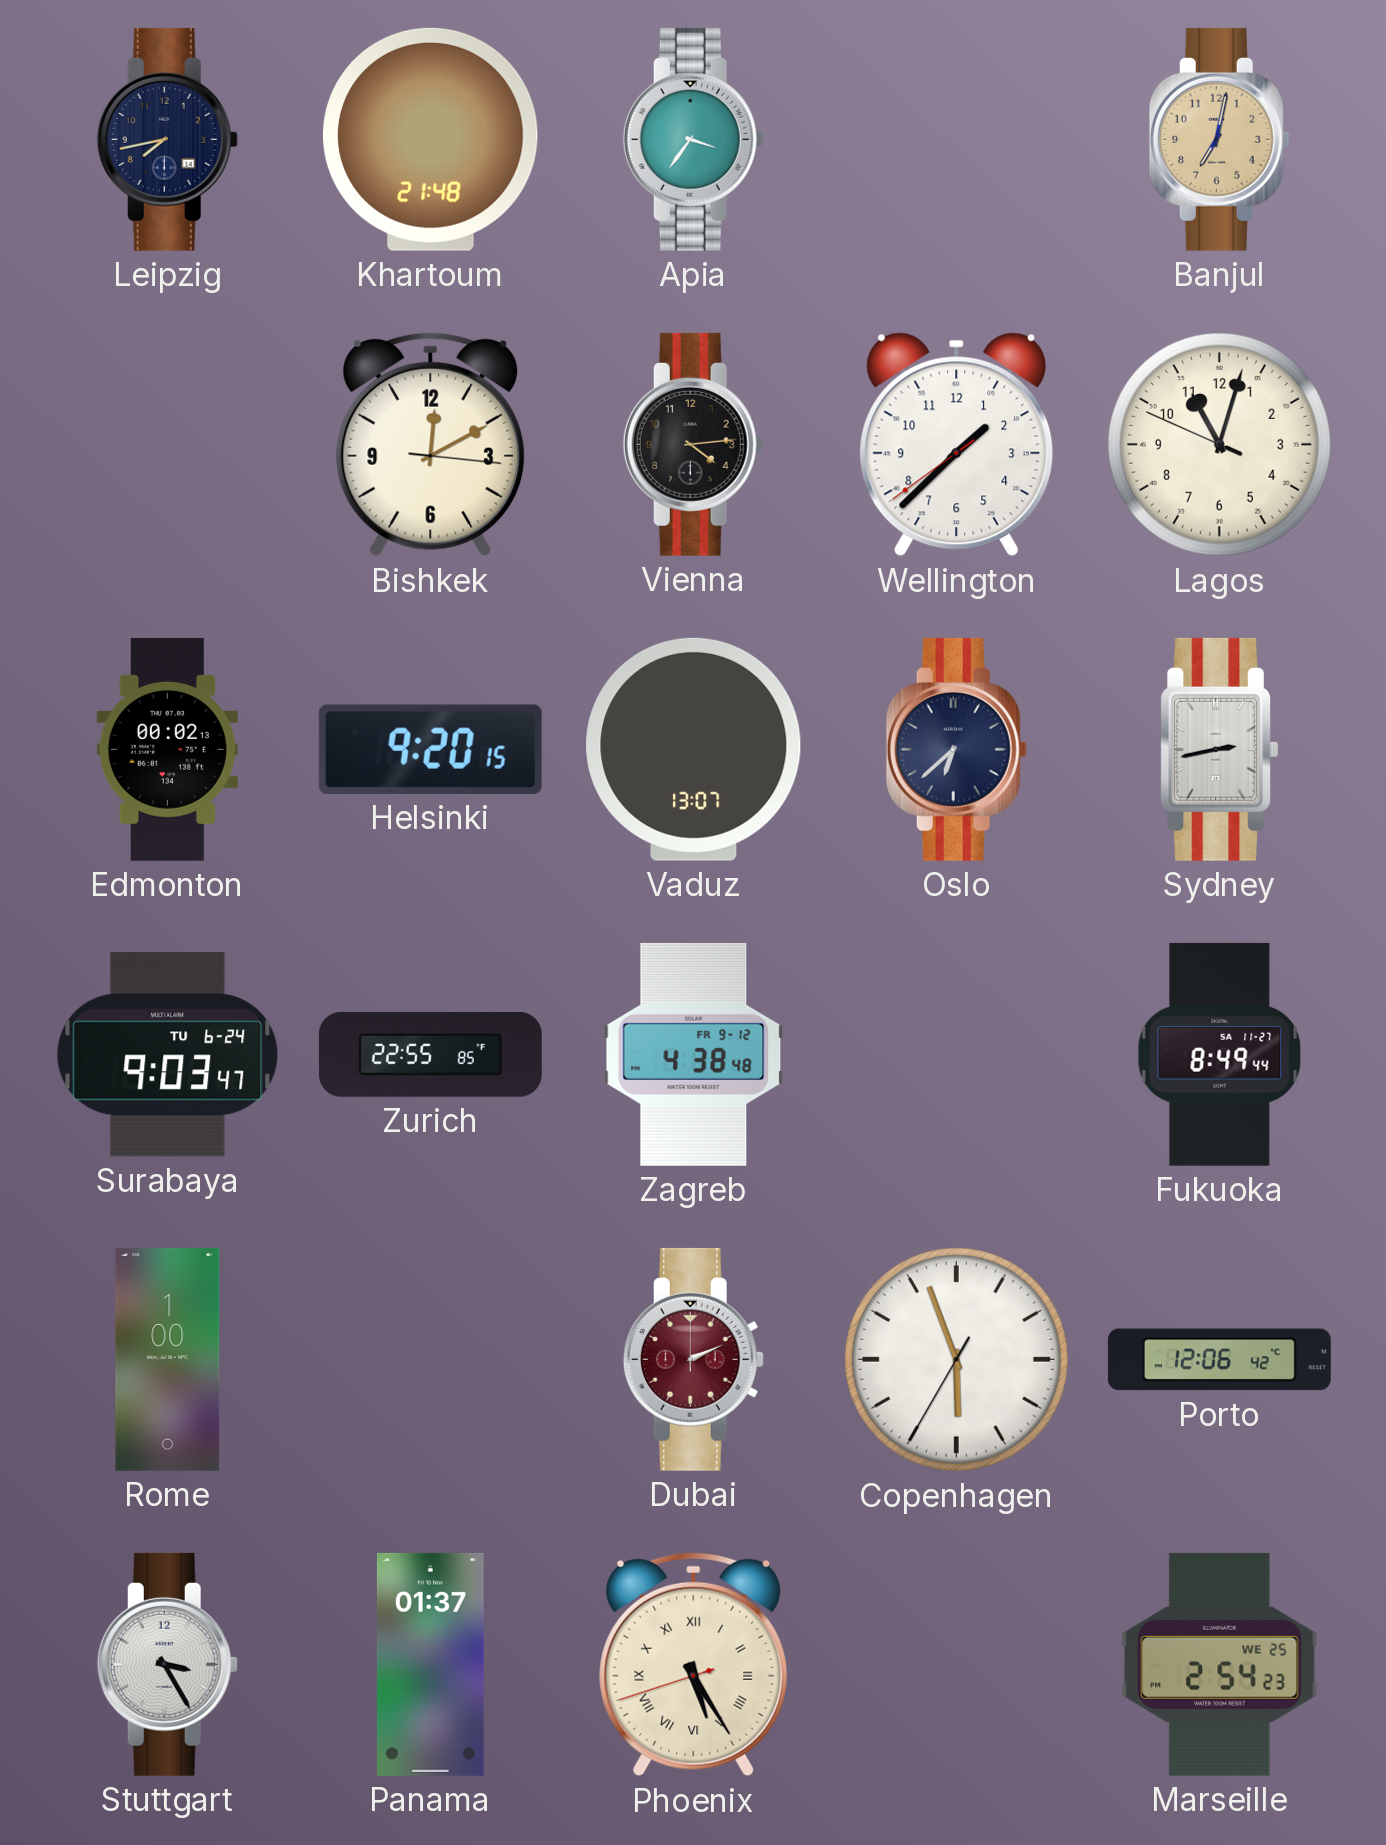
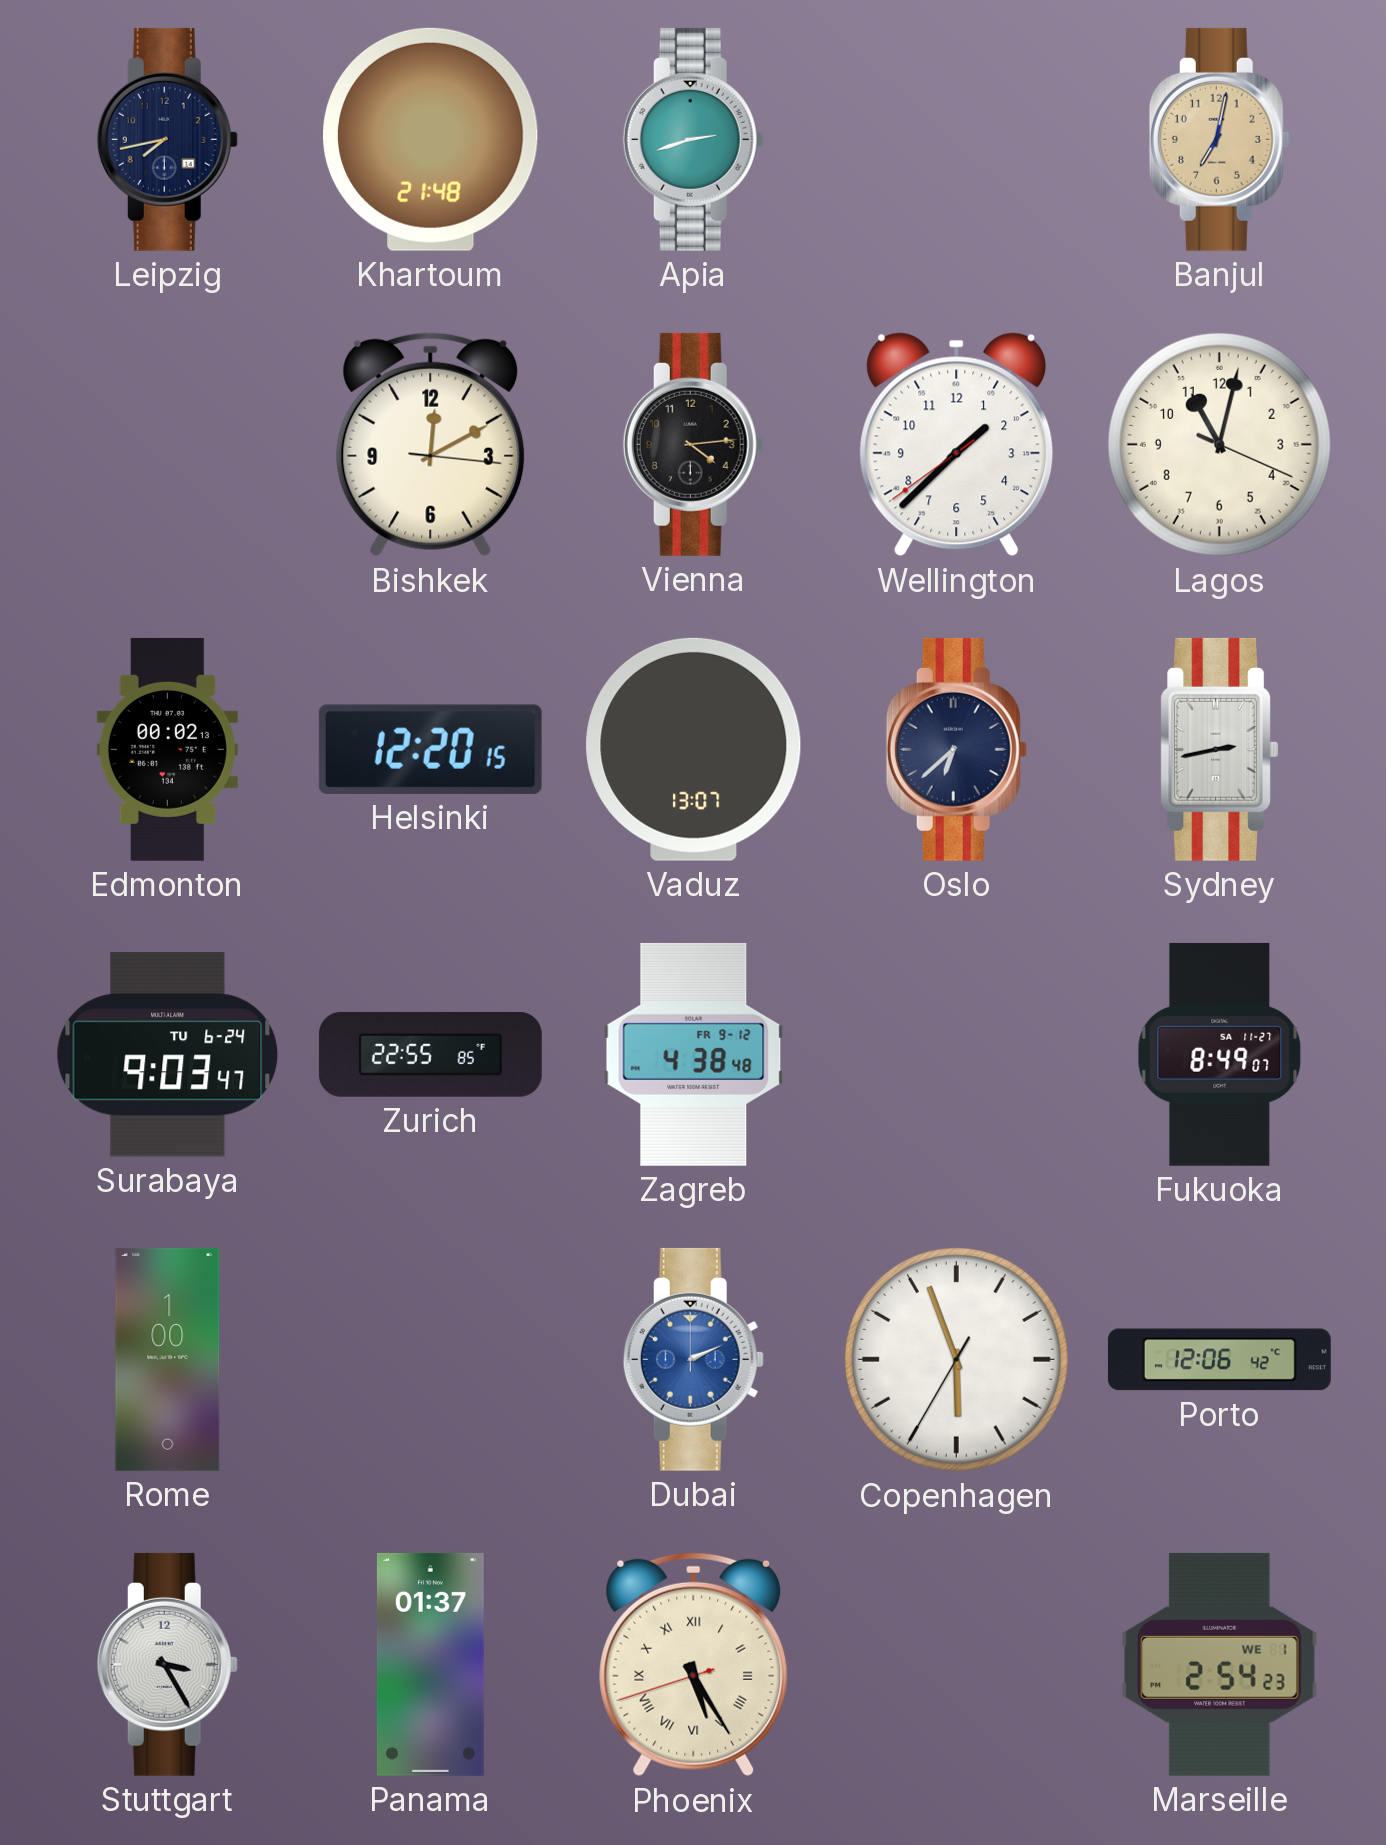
Apia: 3:36 -> 2:42 (693, 139)
Lagos: 11:02:49 -> 11:02:19 (1219, 444)
Helsinki: 9:20 -> 12:20 (430, 749)
Fukuoka: 8:49:44 -> 8:49:07 (1220, 1054)
Dubai dial: burgundy -> blue (693, 1359)
Marseille date: WE 25 -> WE 1 (1220, 1664)
